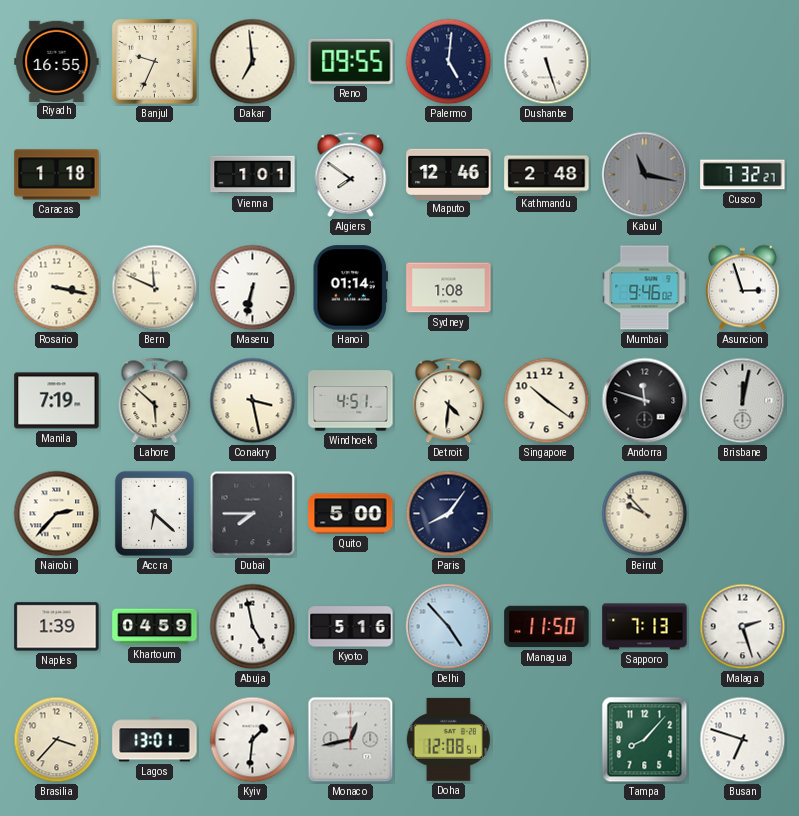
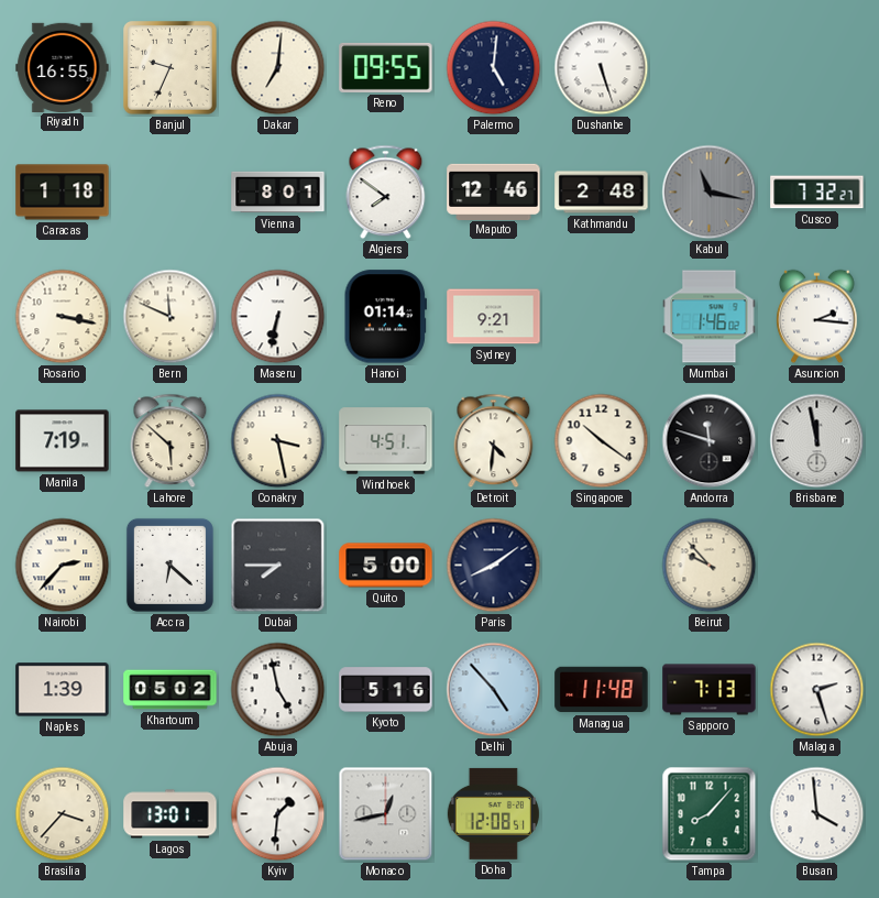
Dakar: 6:59 -> 7:01 (278, 68)
Vienna: 1:01 -> 8:01 (278, 193)
Sydney: 1:08 -> 9:21 (494, 317)
Mumbai: 9:46 -> 1:46 (710, 317)
Asuncion: 2:57 -> 2:16 (817, 317)
Brisbane: 12:02 -> 11:58 (817, 441)
Paris: 8:06 -> 8:09 (494, 566)
Khartoum: 04:59 -> 05:02 (171, 690)
Managua: 11:50 -> 11:48 (602, 690)
Busan: 6:48 -> 3:59 (817, 814)
